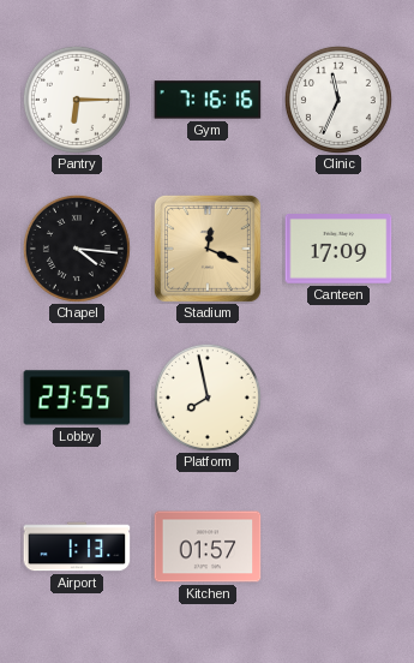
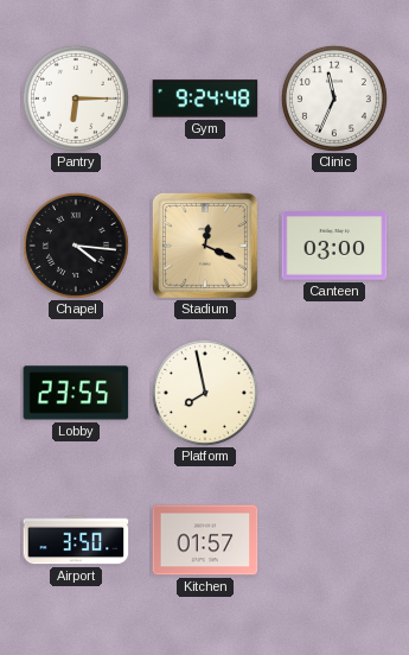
Gym: 7:16 -> 9:24 (205, 98)
Canteen: 17:09 -> 03:00 (334, 247)
Airport: 1:13 -> 3:50 (76, 540)
